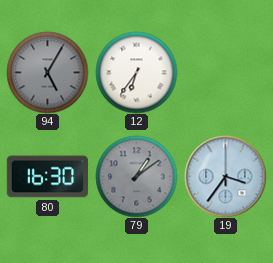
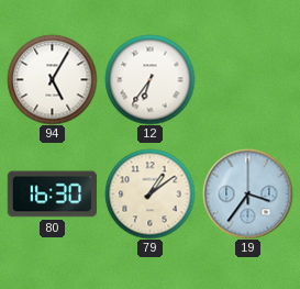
94 dial: grey -> white (52, 79)
79 dial: grey -> cream (149, 193)
